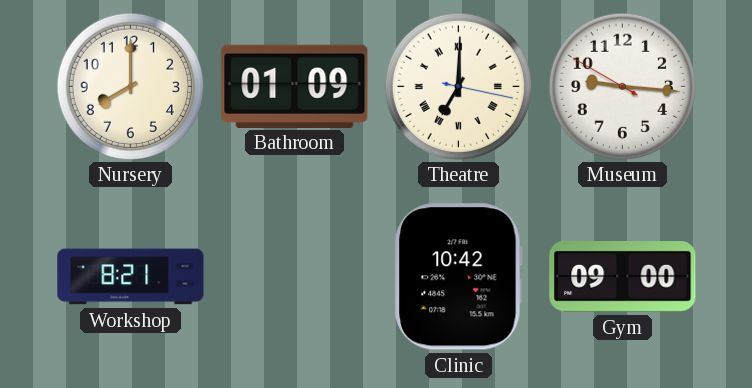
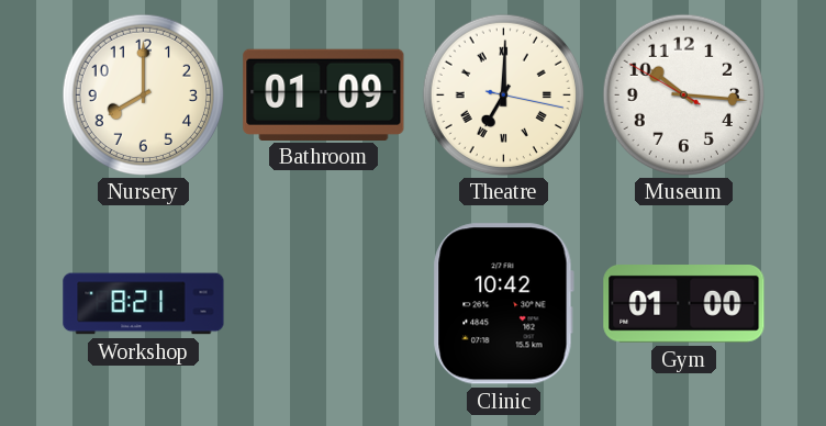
Museum: 9:15 -> 10:15 (683, 94)
Gym: 09:00 -> 01:00 (684, 304)
